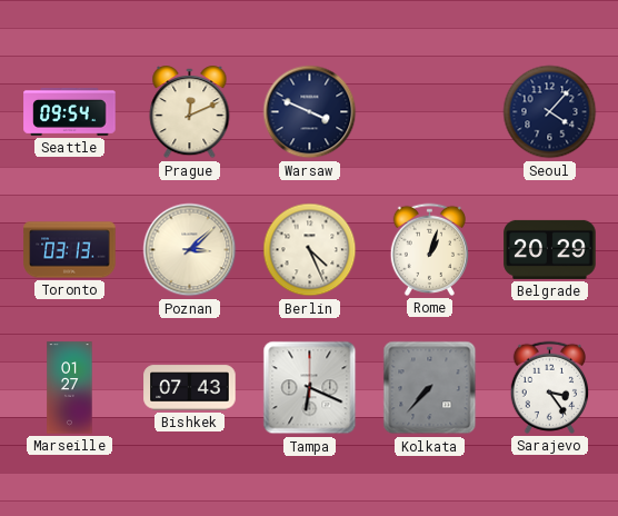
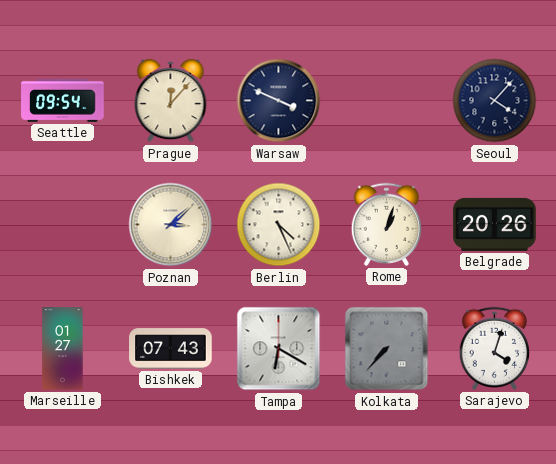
Prague: 12:11 -> 12:07 (171, 101)
Toronto: 03:13 -> none (70, 250)
Belgrade: 20:29 -> 20:26 (495, 224)
Tampa: 6:19 -> 6:20 (279, 349)
Sarajevo: 3:24 -> 4:03 (494, 348)
